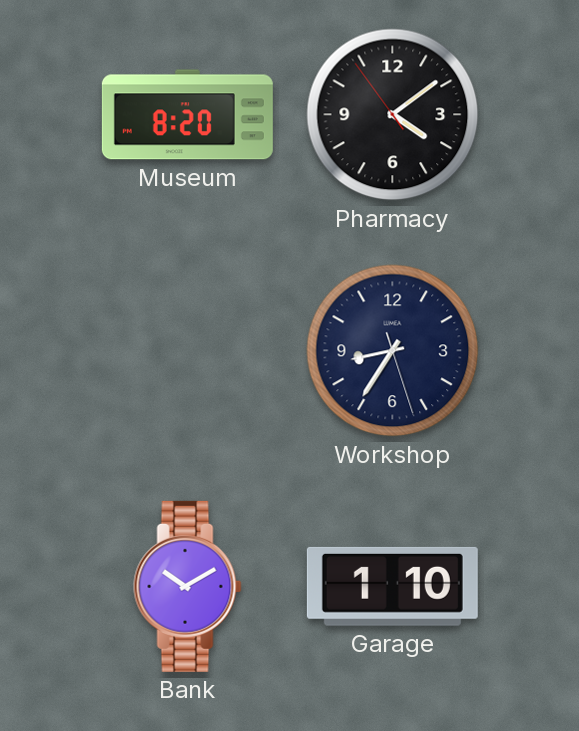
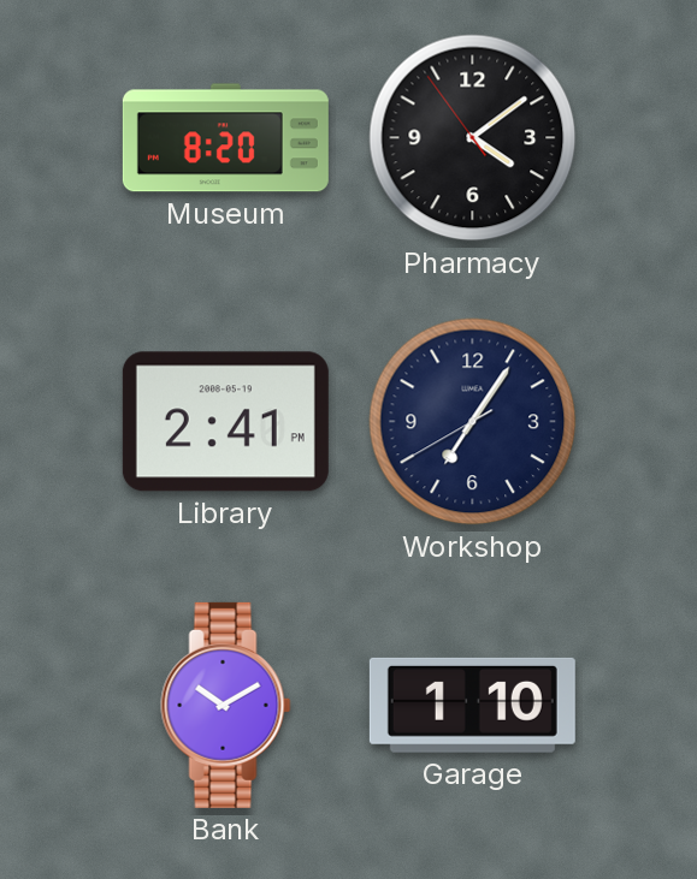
Library: none -> 2:41 (225, 422)
Workshop: 8:35 -> 7:05 (473, 422)
